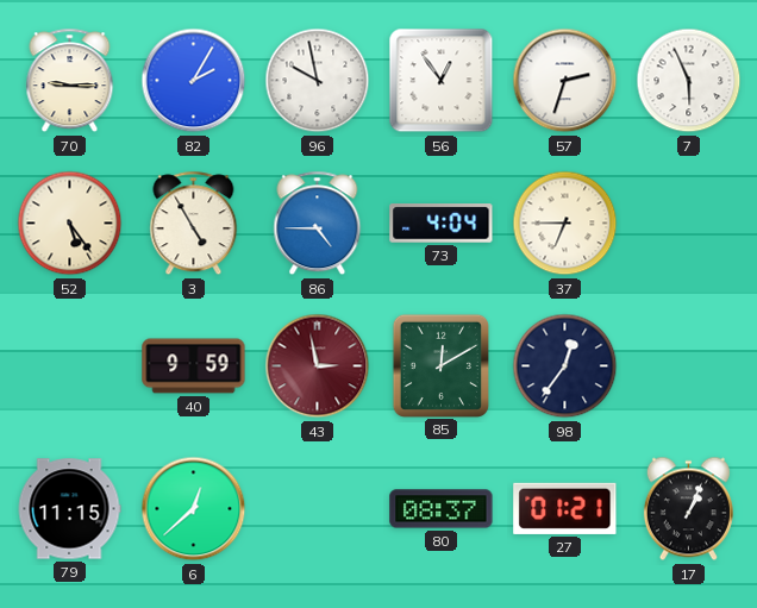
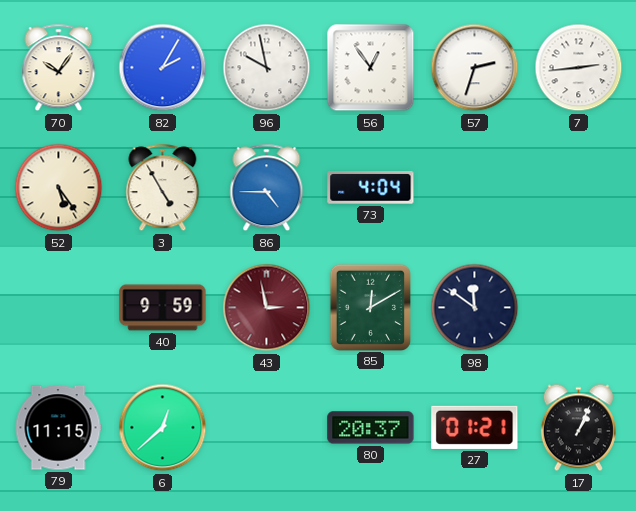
70: 9:15 -> 10:06 (59, 68)
7: 5:56 -> 2:44 (579, 68)
37: 6:45 -> none (565, 224)
98: 12:36 -> 11:51 (475, 308)
80: 08:37 -> 20:37 (371, 428)
